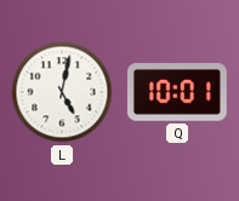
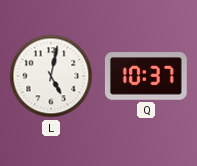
Q: 10:01 -> 10:37 (146, 76)
